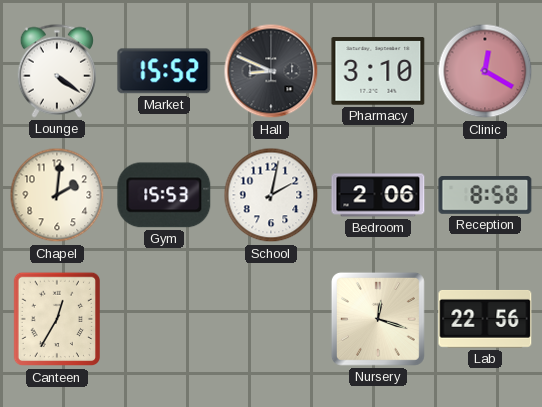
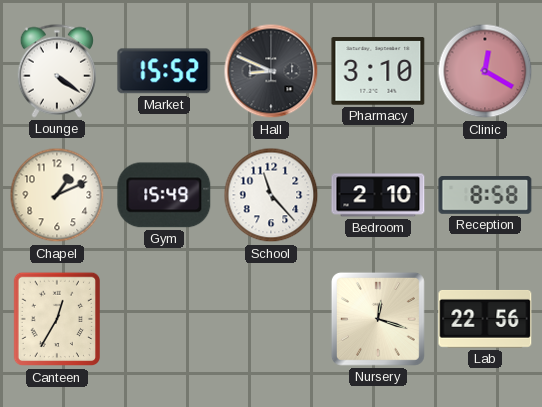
Chapel: 2:01 -> 1:11 (57, 195)
Gym: 15:53 -> 15:49 (164, 195)
School: 2:02 -> 11:23 (271, 195)
Bedroom: 2:06 -> 2:10 (378, 195)
